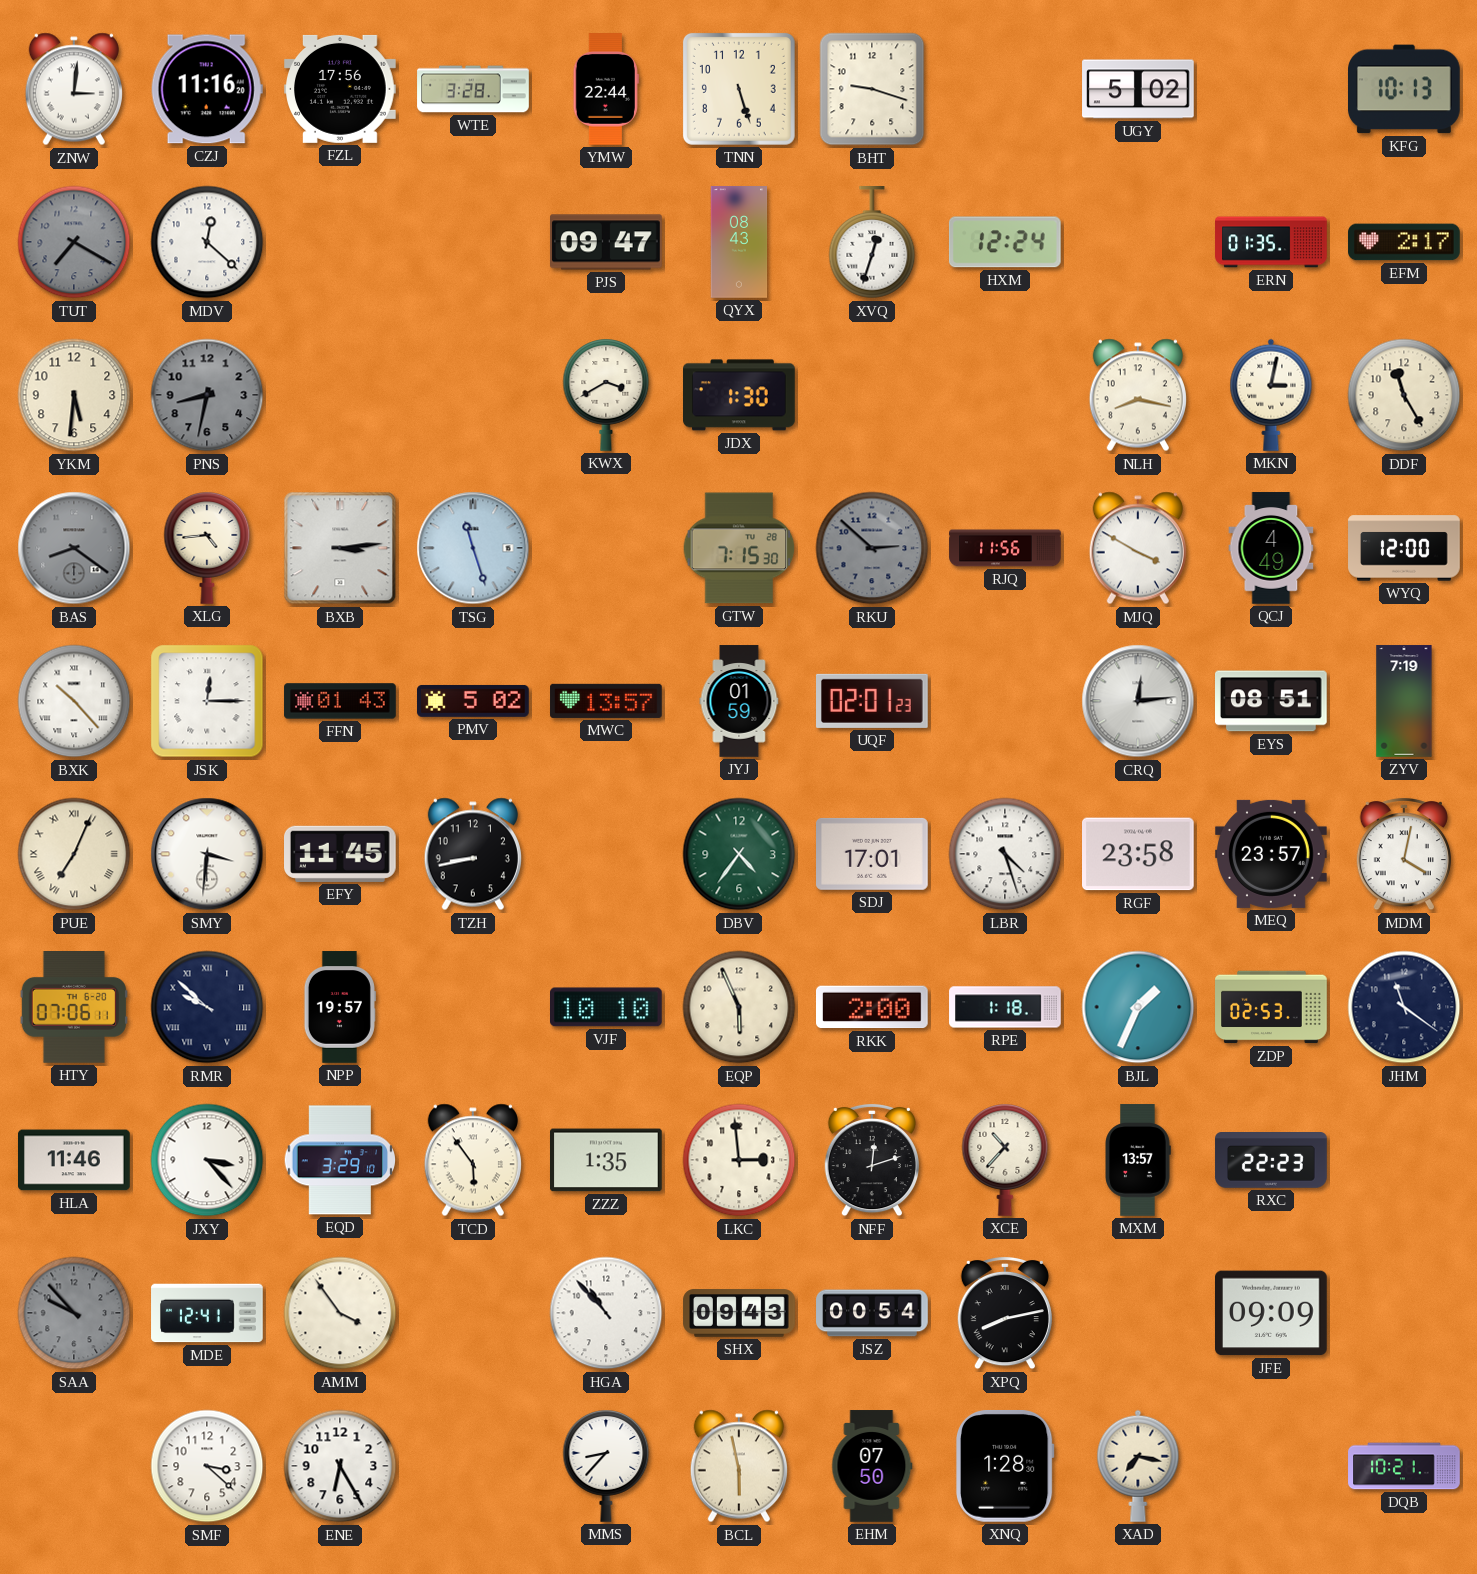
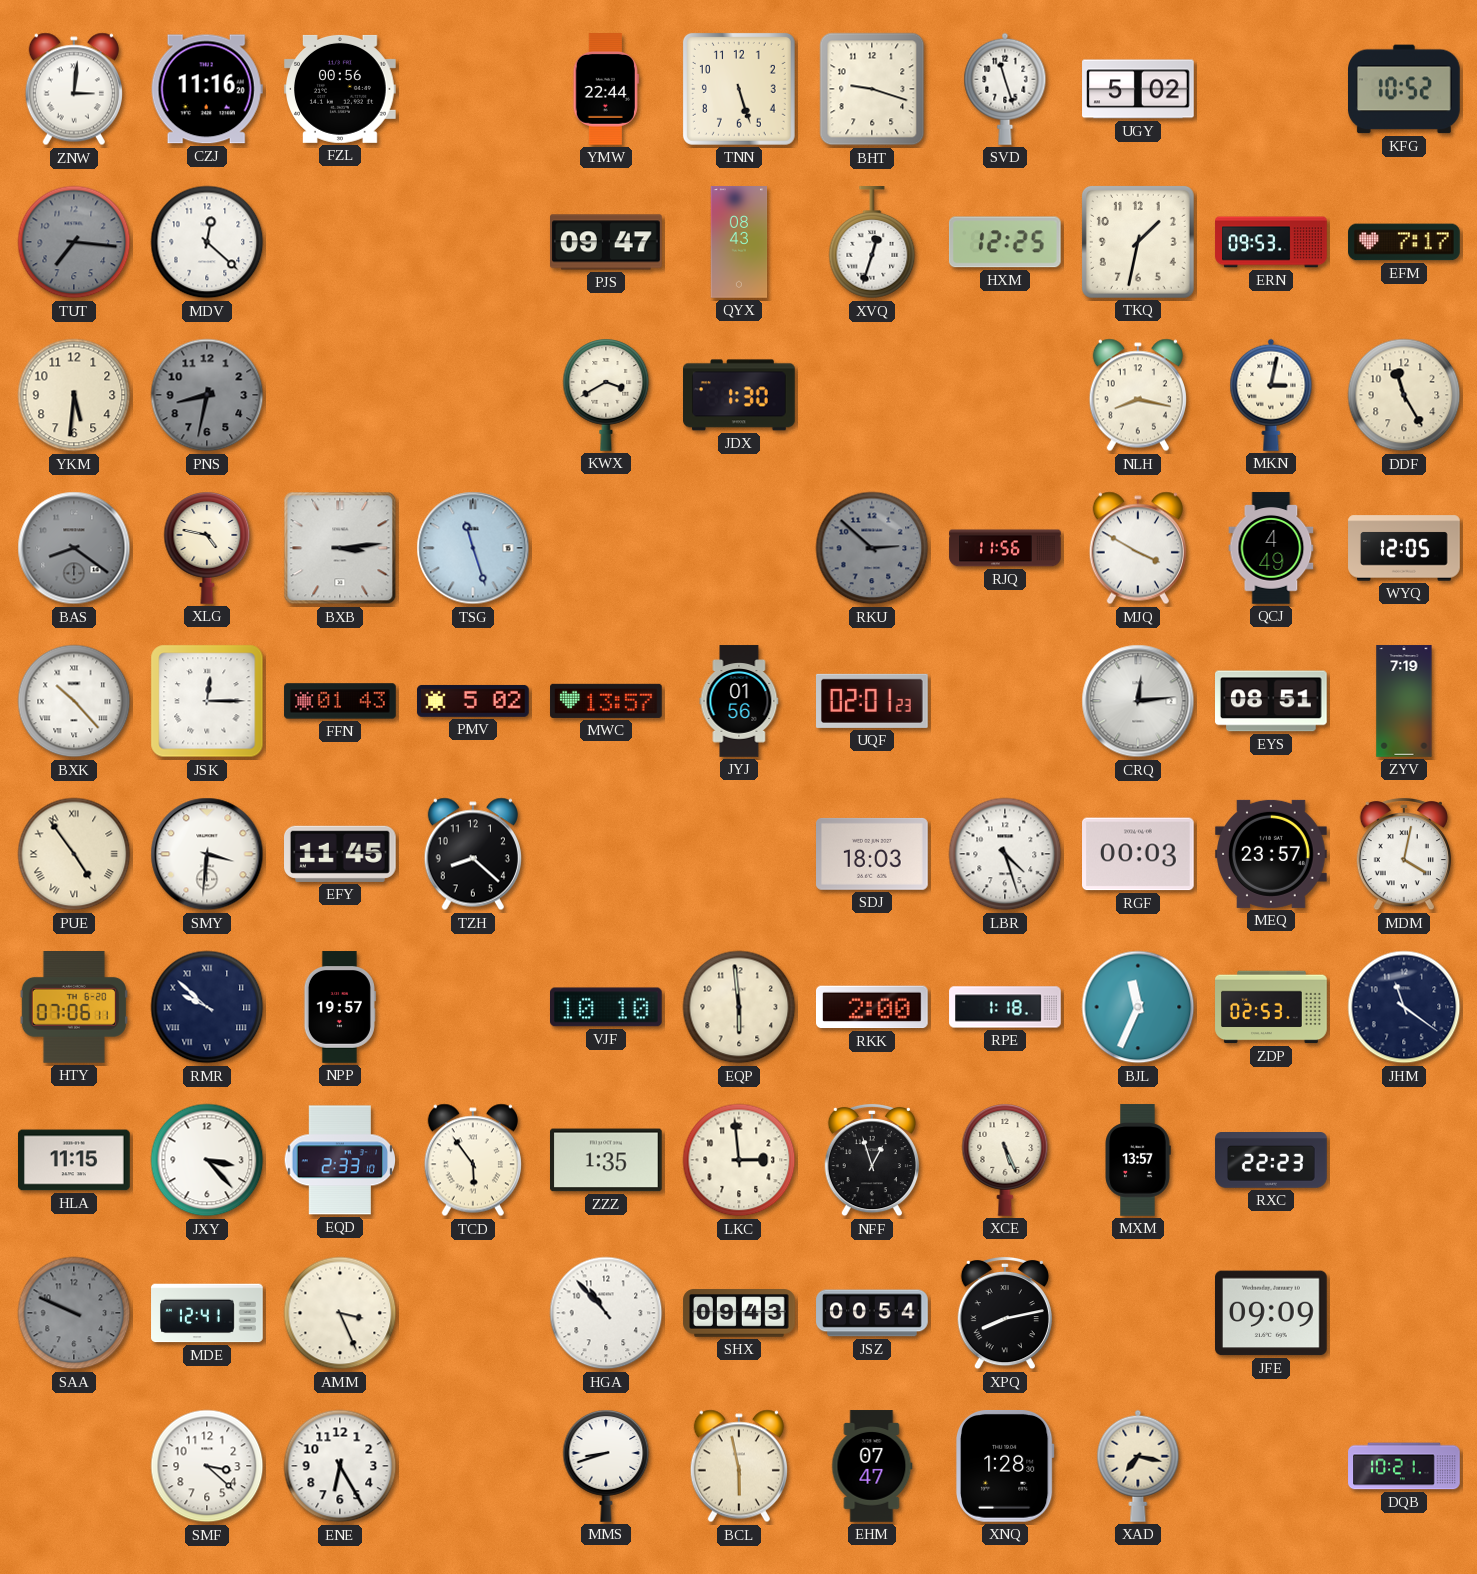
FZL: 17:56 -> 00:56 (341, 89)
WTE: 3:28 -> none (473, 89)
SVD: none -> 11:27 (1005, 89)
KFG: 10:13 -> 10:52 (1405, 89)
TUT: 7:20 -> 7:16 (74, 242)
HXM: 12:24 -> 12:25 (1005, 242)
TKQ: none -> 1:32 (1138, 242)
ERN: 01:35 -> 09:53 (1271, 242)
EFM: 2:17 -> 7:17 (1404, 242)
XLG: 4:44 -> 4:47 (207, 548)
GTW: 7:15 -> none (739, 548)
WYQ: 12:00 -> 12:05 (1404, 548)
JYJ: 01:59 -> 01:56 (739, 701)
PUE: 7:04 -> 4:54 (74, 854)
TZH: 8:43 -> 8:22 (473, 854)
DBV: 4:36 -> none (739, 854)
SDJ: 17:01 -> 18:03 (873, 854)
RGF: 23:58 -> 00:03 (1139, 854)
EQP: 5:56 -> 5:59 (739, 1007)
BJL: 1:34 -> 11:34 (1138, 1007)
HLA: 11:46 -> 11:15 (75, 1160)
EQD: 3:29 -> 2:33 (340, 1160)
NFF: 12:12 -> 12:57 (872, 1160)
XCE: 10:37 -> 5:26 (1005, 1160)
SAA: 9:53 -> 9:49 (74, 1313)
AMM: 3:54 -> 3:26 (340, 1313)
MMS: 8:37 -> 8:42 (606, 1466)
EHM: 07:50 -> 07:47 (872, 1466)
